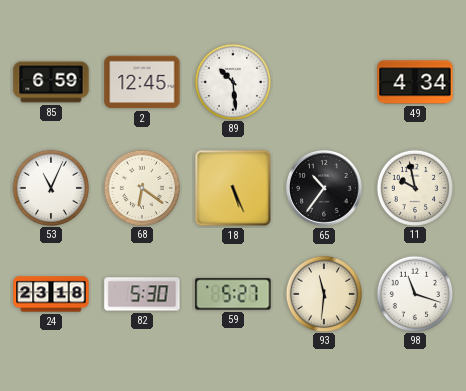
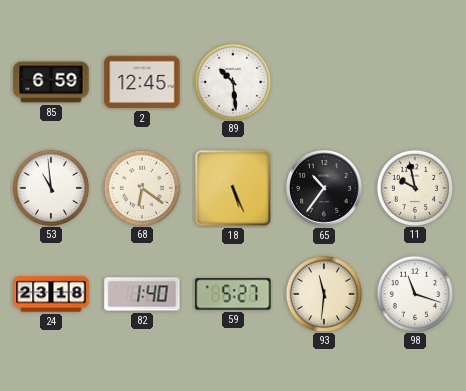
49: 4:34 -> none (415, 82)
53: 11:04 -> 10:59 (50, 187)
82: 5:30 -> 1:40 (142, 294)
